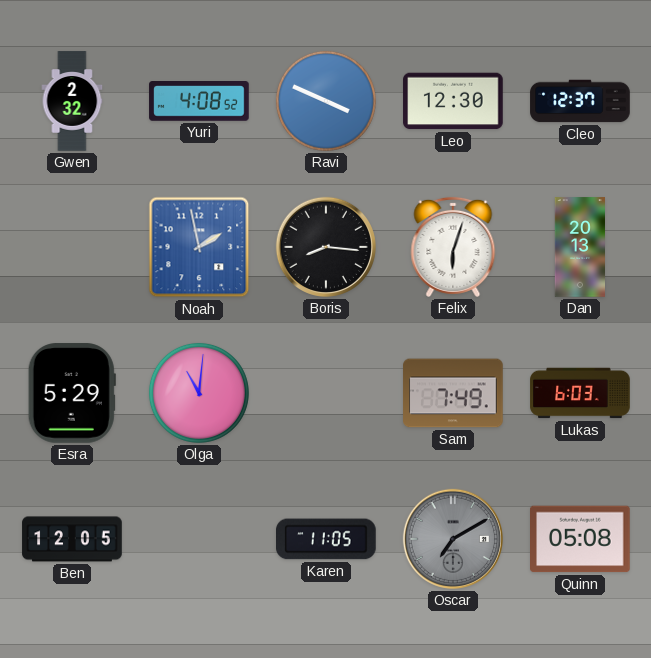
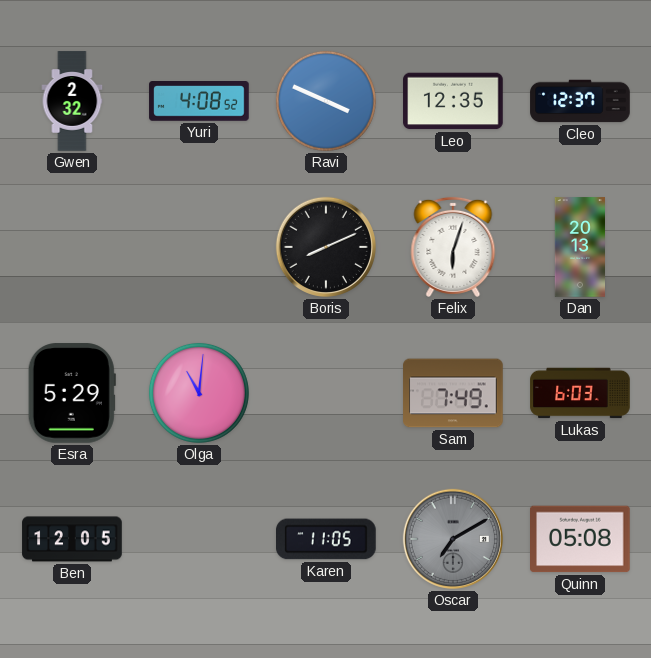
Leo: 12:30 -> 12:35 (453, 101)
Noah: 1:58 -> none (199, 247)
Boris: 8:16 -> 8:11 (326, 247)
